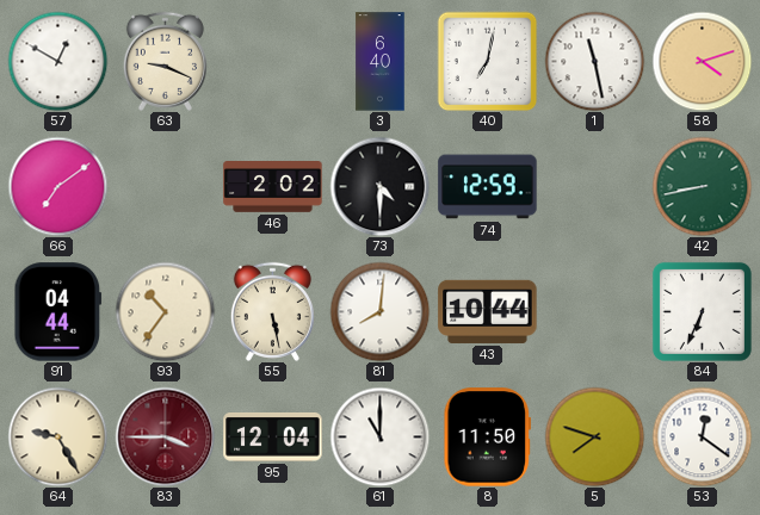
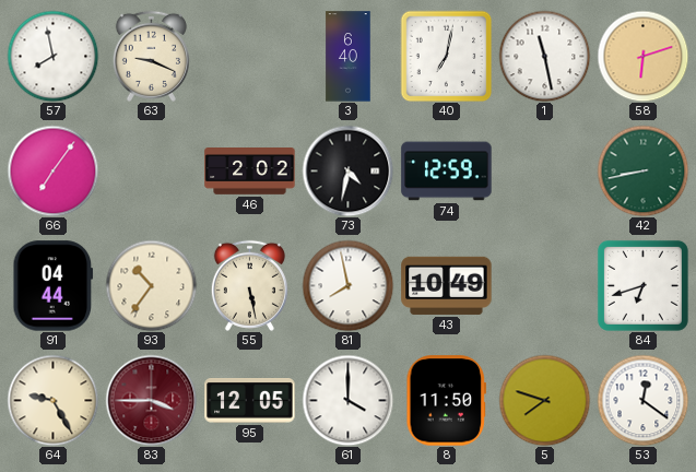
57: 12:50 -> 7:58 (52, 56)
58: 4:12 -> 6:12 (642, 56)
66: 7:09 -> 7:06 (52, 170)
73: 4:30 -> 4:32 (347, 170)
81: 8:01 -> 7:58 (347, 285)
43: 10:44 -> 10:49 (447, 285)
84: 6:34 -> 6:42 (642, 285)
95: 12:04 -> 12:05 (250, 401)
61: 11:00 -> 4:00 (347, 400)
